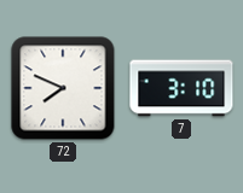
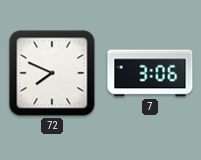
7: 3:10 -> 3:06 (150, 73)
